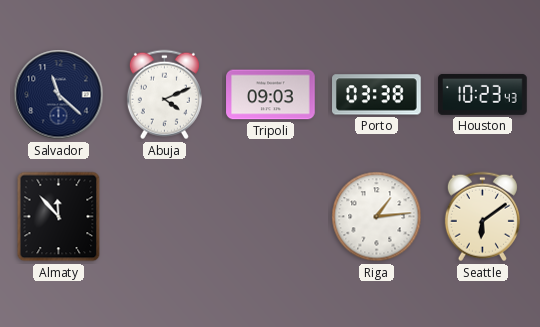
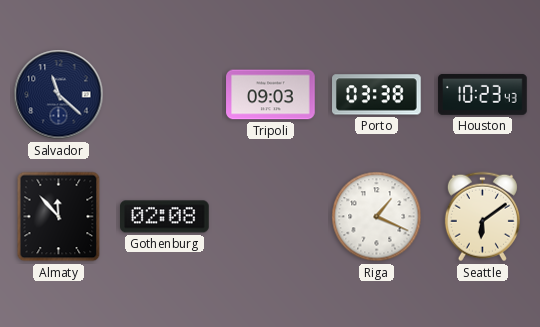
Abuja: 4:11 -> none (164, 95)
Gothenburg: none -> 02:08 (165, 217)
Riga: 1:14 -> 1:19 (377, 217)
